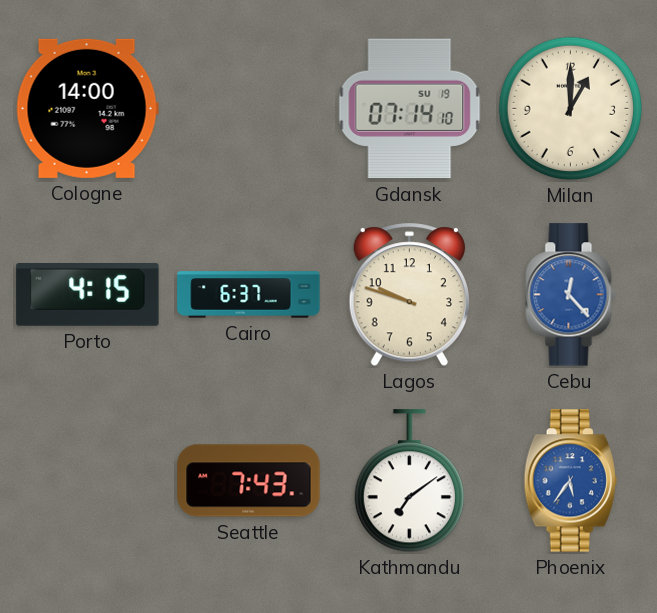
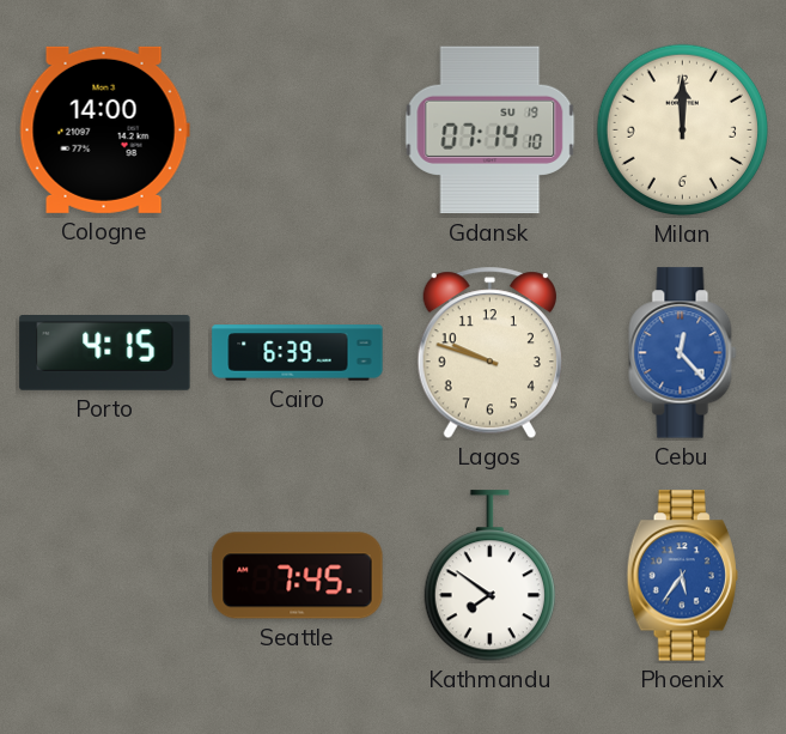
Milan: 1:00 -> 12:00 (683, 131)
Cairo: 6:37 -> 6:39 (298, 353)
Seattle: 7:43 -> 7:45 (298, 576)
Kathmandu: 7:09 -> 7:51 (489, 576)
